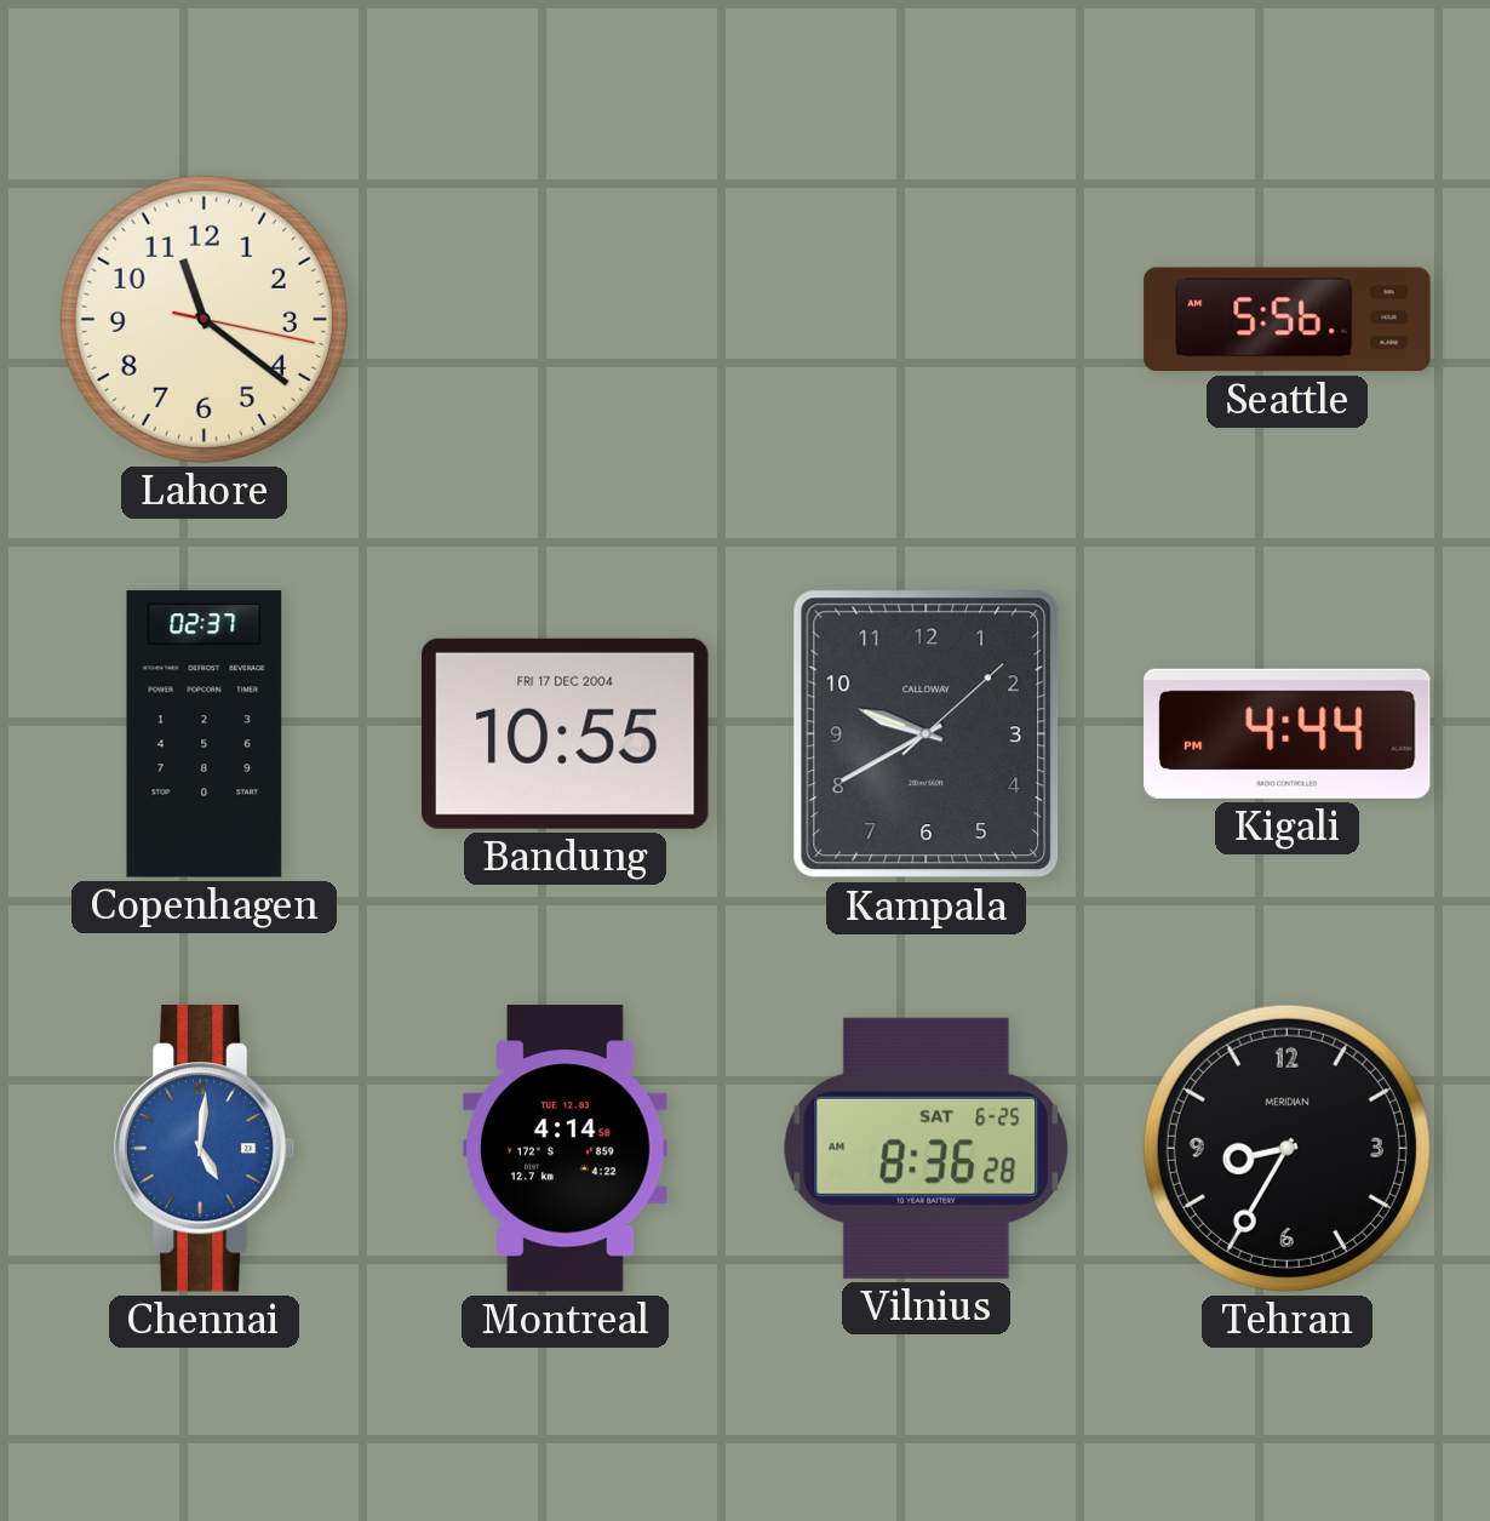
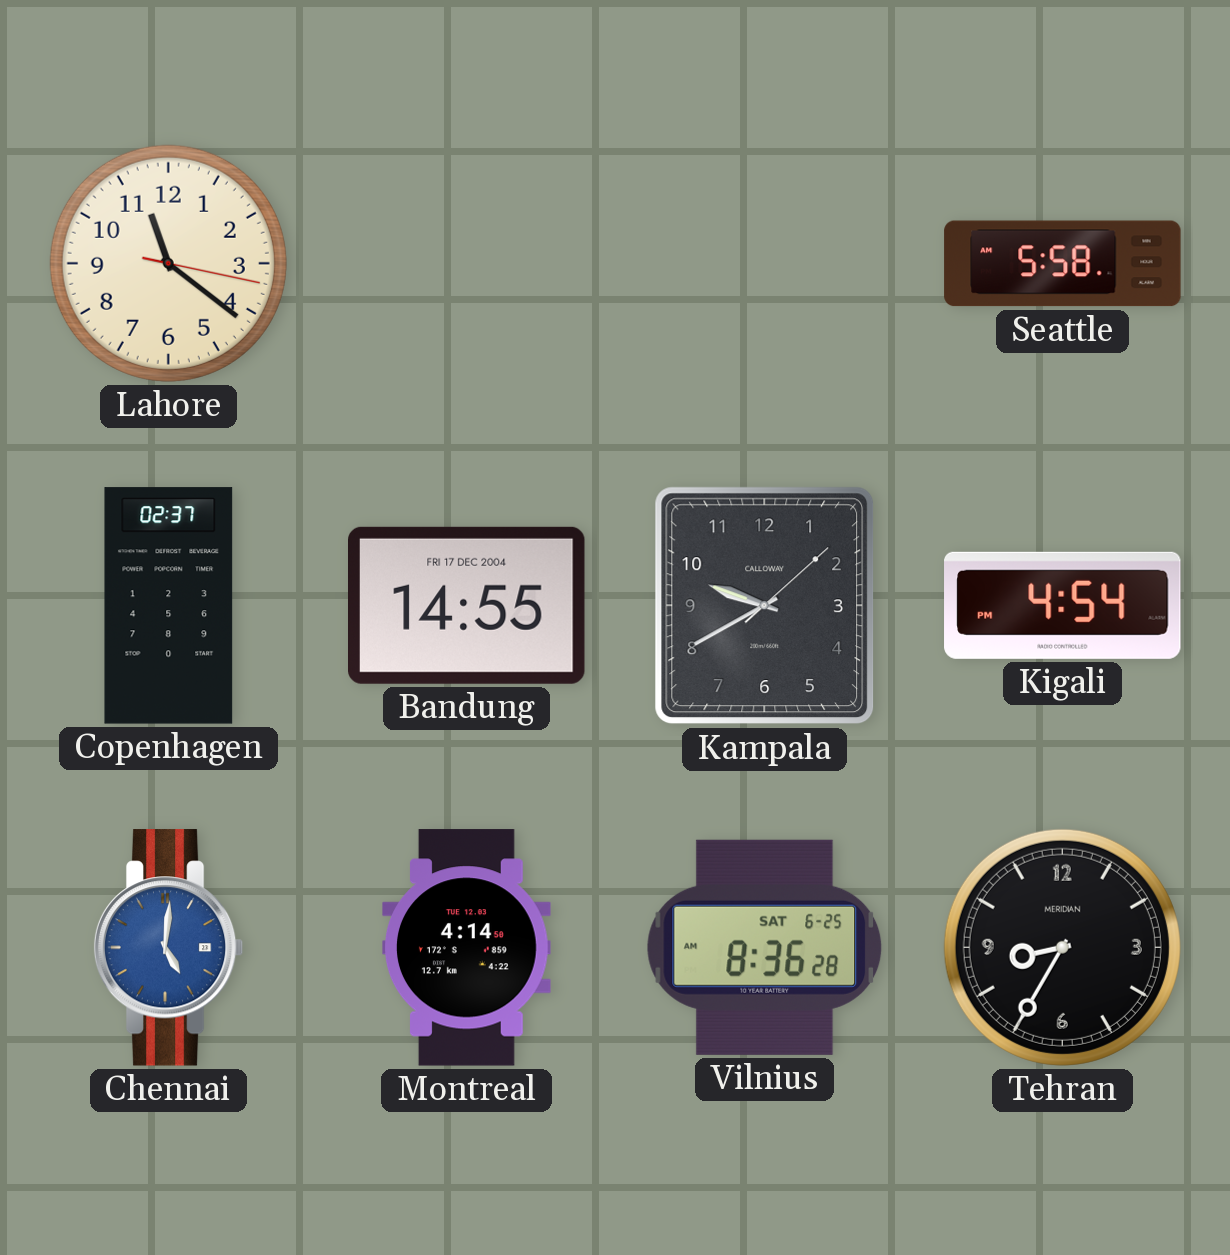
Seattle: 5:56 -> 5:58 (1063, 264)
Bandung: 10:55 -> 14:55 (467, 605)
Kigali: 4:44 -> 4:54 (1063, 605)
